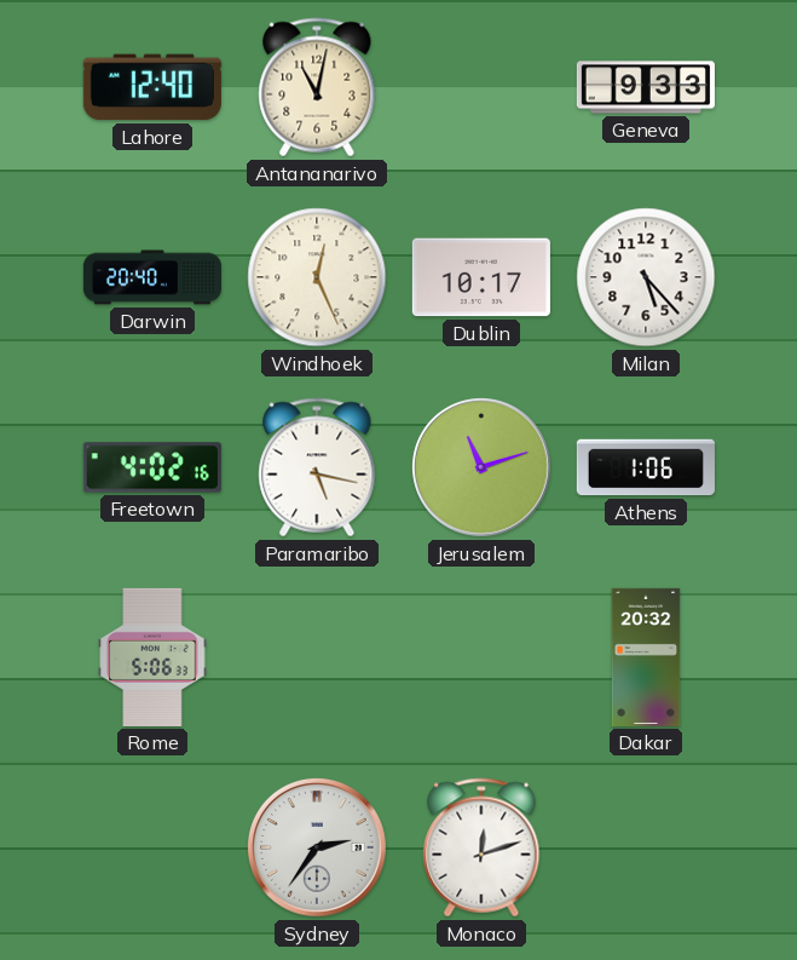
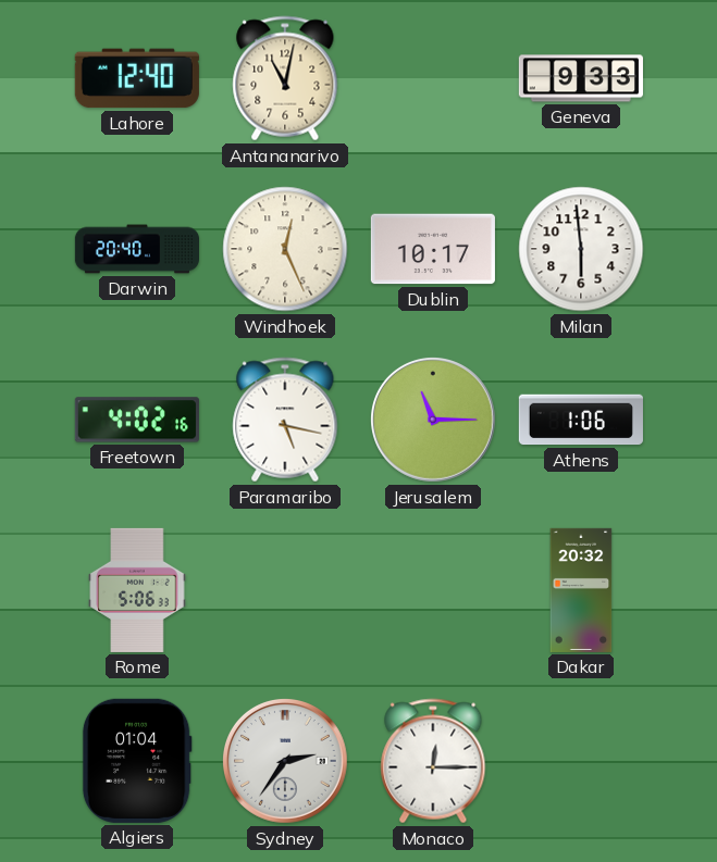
Milan: 5:23 -> 5:59 (581, 249)
Jerusalem: 11:12 -> 11:15 (433, 420)
Algiers: none -> 01:04 (137, 761)
Monaco: 12:12 -> 12:15 (433, 761)
